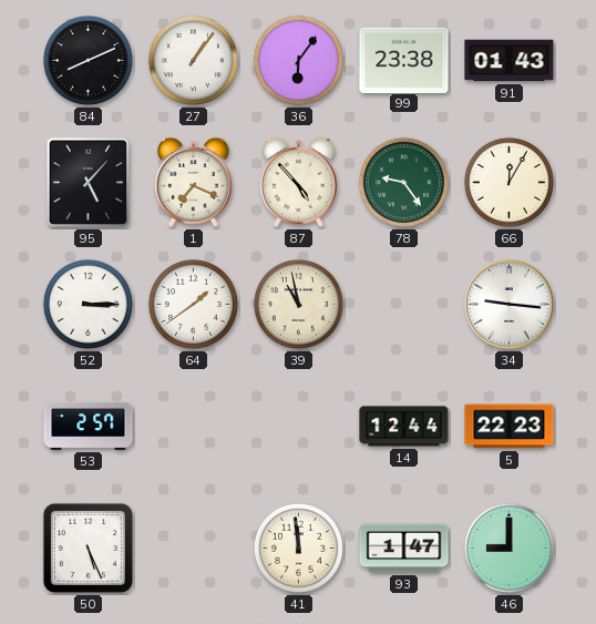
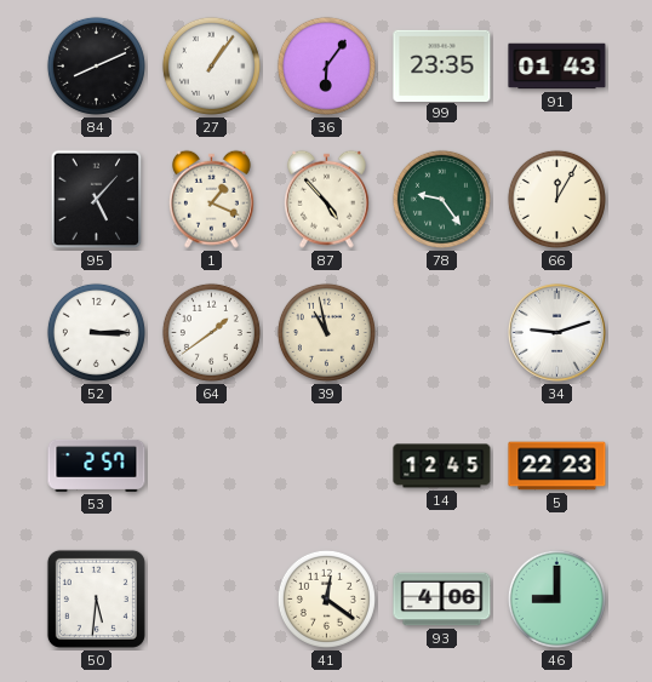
99: 23:38 -> 23:35 (442, 65)
1: 7:19 -> 1:19 (211, 199)
34: 9:16 -> 9:12 (557, 333)
14: 12:44 -> 12:45 (442, 466)
50: 5:26 -> 5:31 (96, 598)
41: 11:59 -> 12:21 (326, 598)
93: 1:47 -> 4:06 (442, 600)
